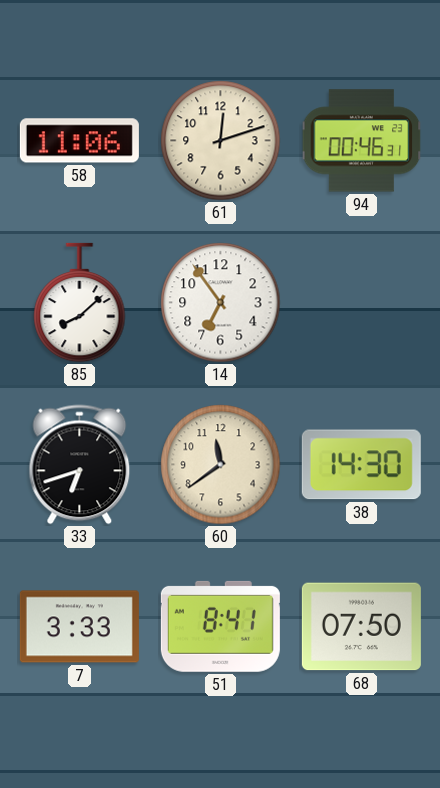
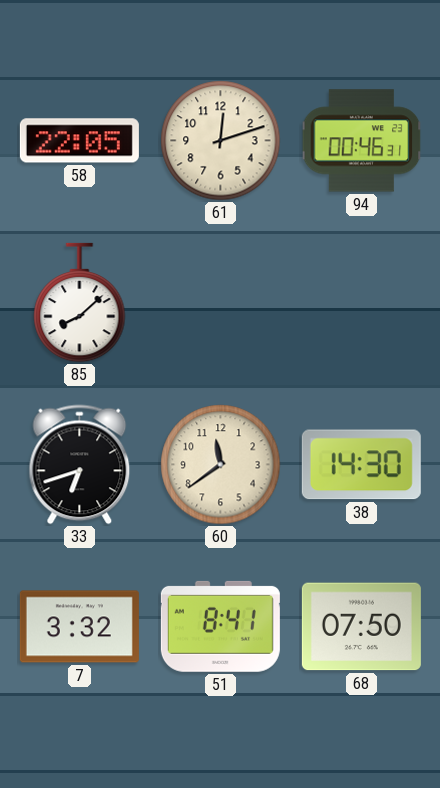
58: 11:06 -> 22:05 (79, 141)
14: 6:54 -> none (221, 303)
7: 3:33 -> 3:32 (79, 627)
